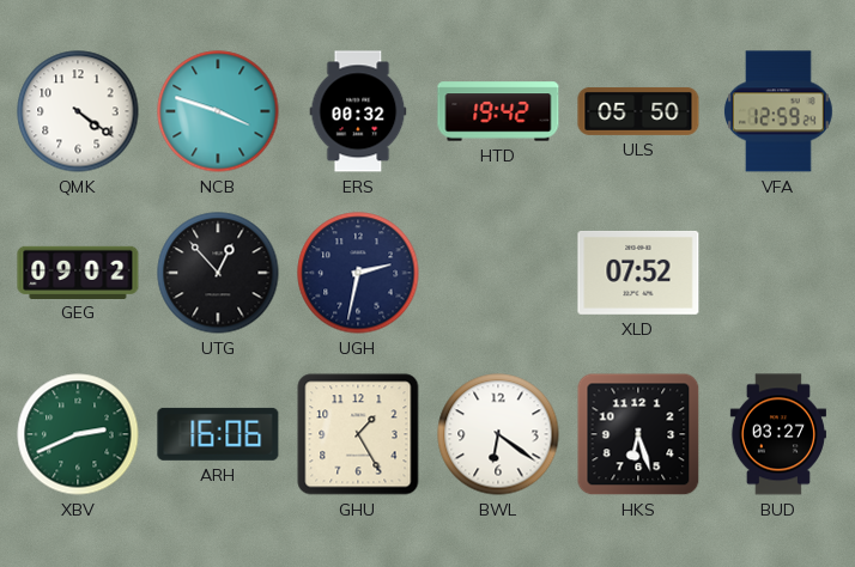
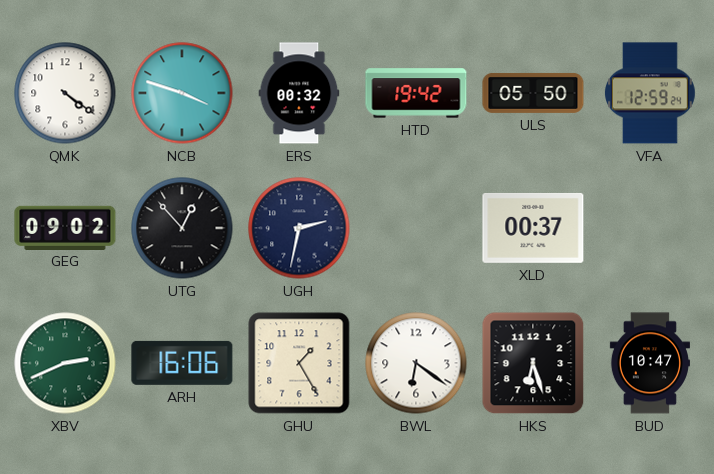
XLD: 07:52 -> 00:37 (533, 228)
BUD: 03:27 -> 10:47 (650, 363)
